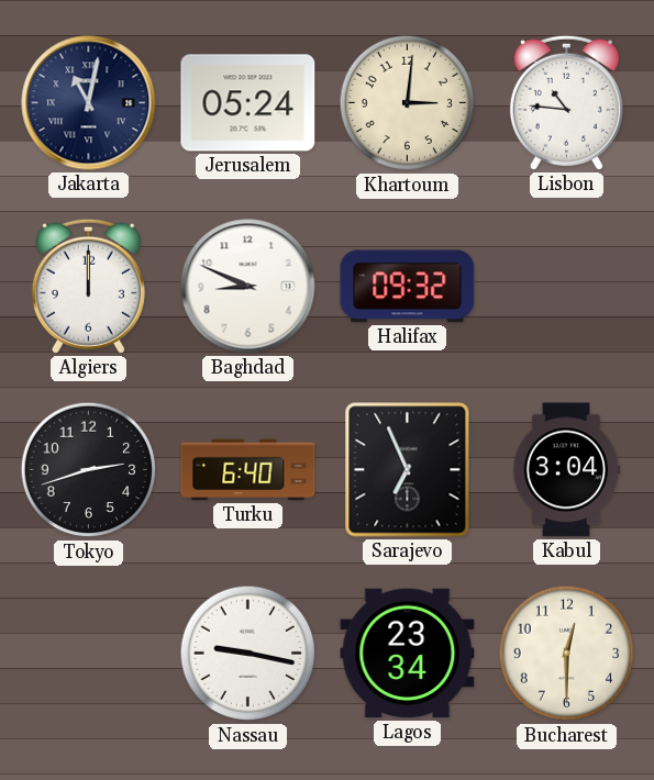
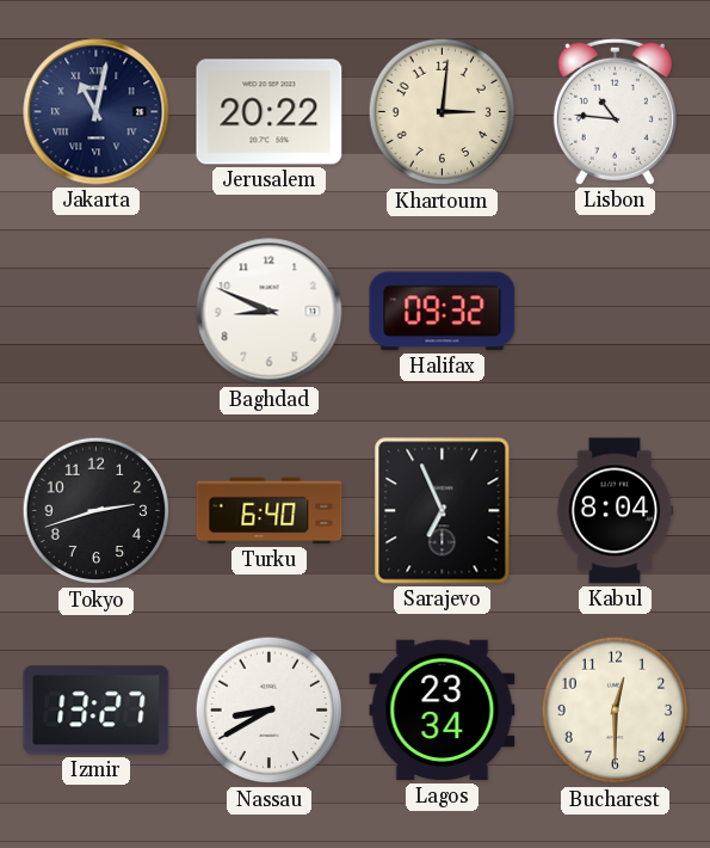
Jerusalem: 05:24 -> 20:22 (270, 112)
Algiers: 12:00 -> none (88, 286)
Kabul: 3:04 -> 8:04 (616, 511)
Izmir: none -> 13:27 (97, 711)
Nassau: 9:17 -> 8:40 (270, 711)
